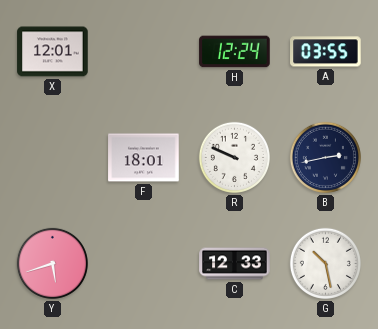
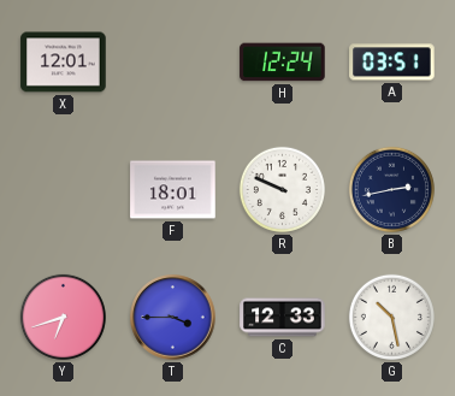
A: 03:55 -> 03:51 (392, 63)
Y: 5:42 -> 6:42 (63, 317)
T: none -> 3:45 (173, 318)
